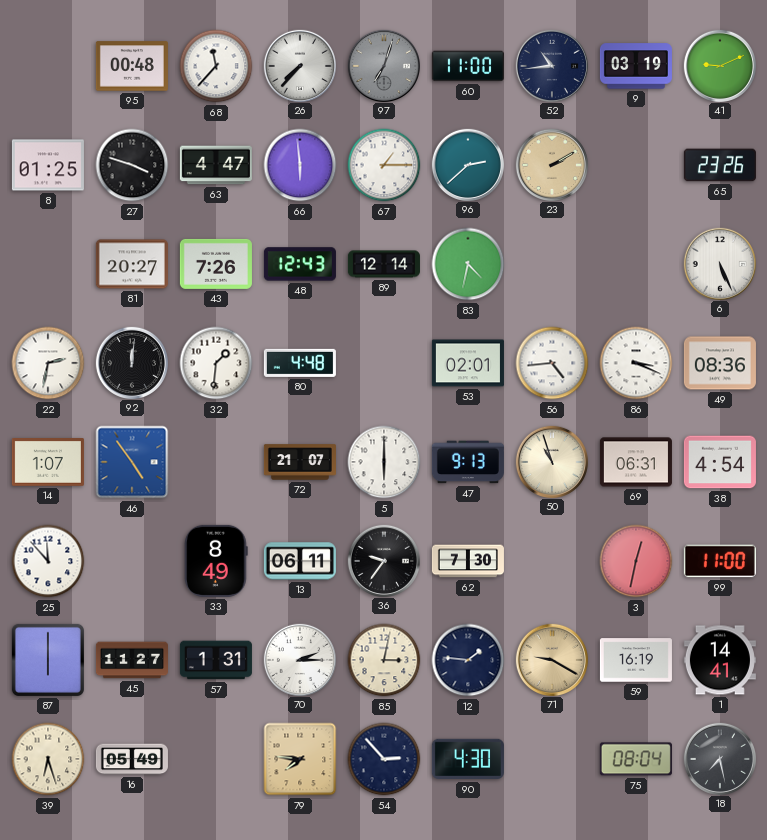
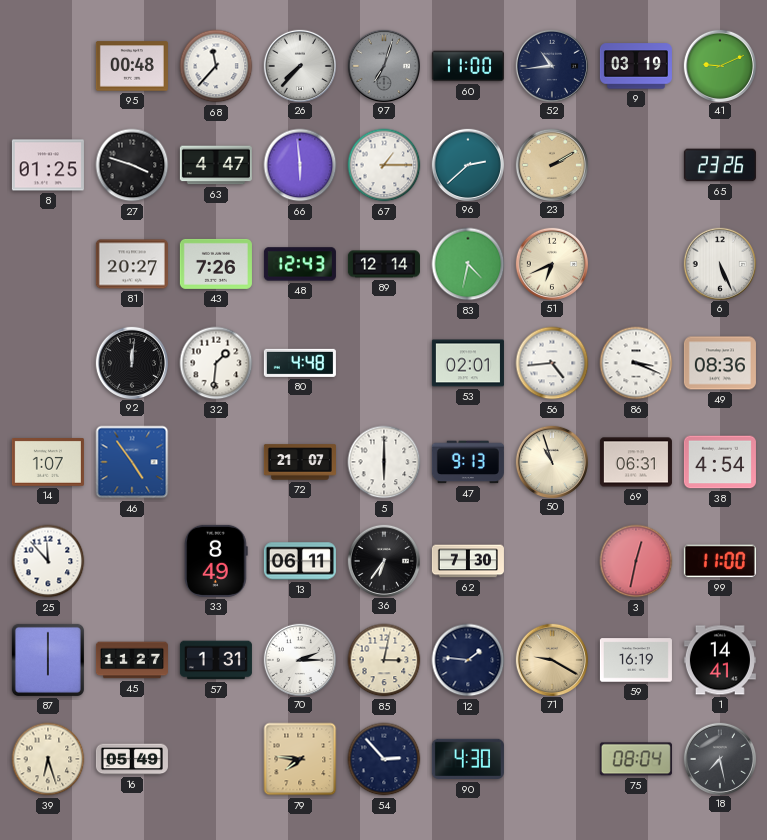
51: none -> 6:41 (551, 263)
22: 2:32 -> none (48, 363)
36: 9:36 -> 6:36 (383, 560)
